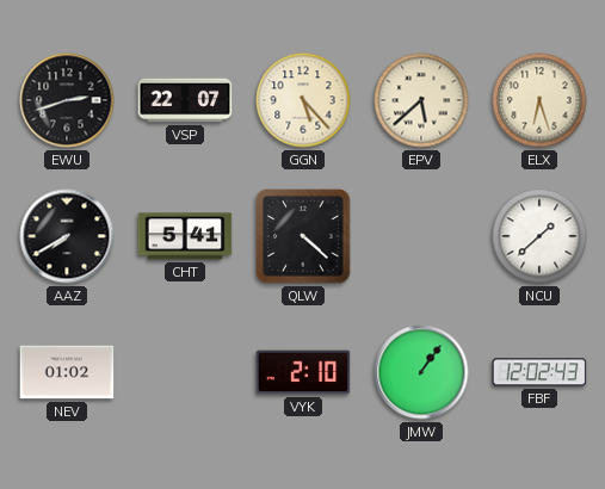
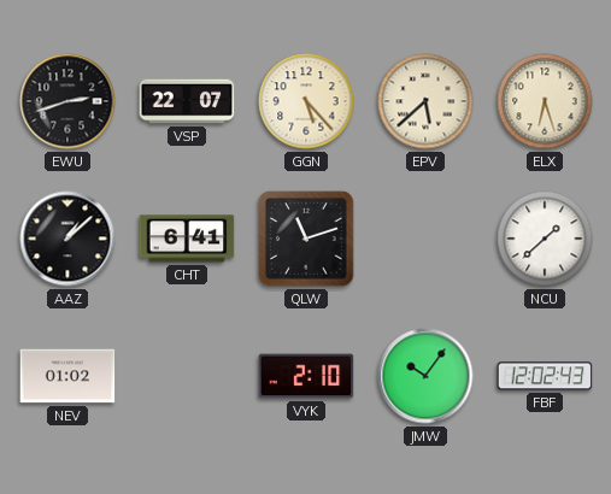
AAZ: 7:40 -> 1:08 (67, 239)
CHT: 5:41 -> 6:41 (187, 239)
QLW: 4:22 -> 11:12 (306, 239)
JMW: 1:06 -> 10:06 (425, 376)
